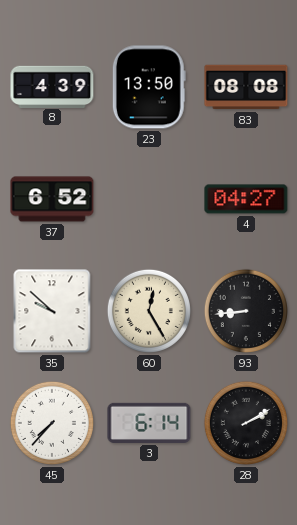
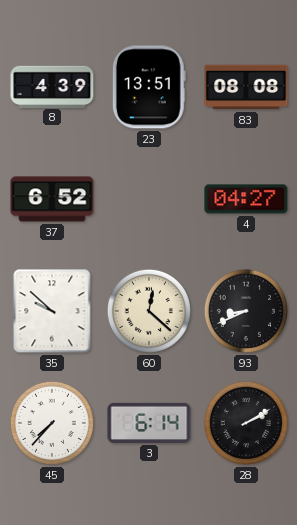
23: 13:50 -> 13:51 (149, 87)
60: 12:25 -> 12:22 (149, 311)
93: 8:44 -> 8:41 (246, 311)
